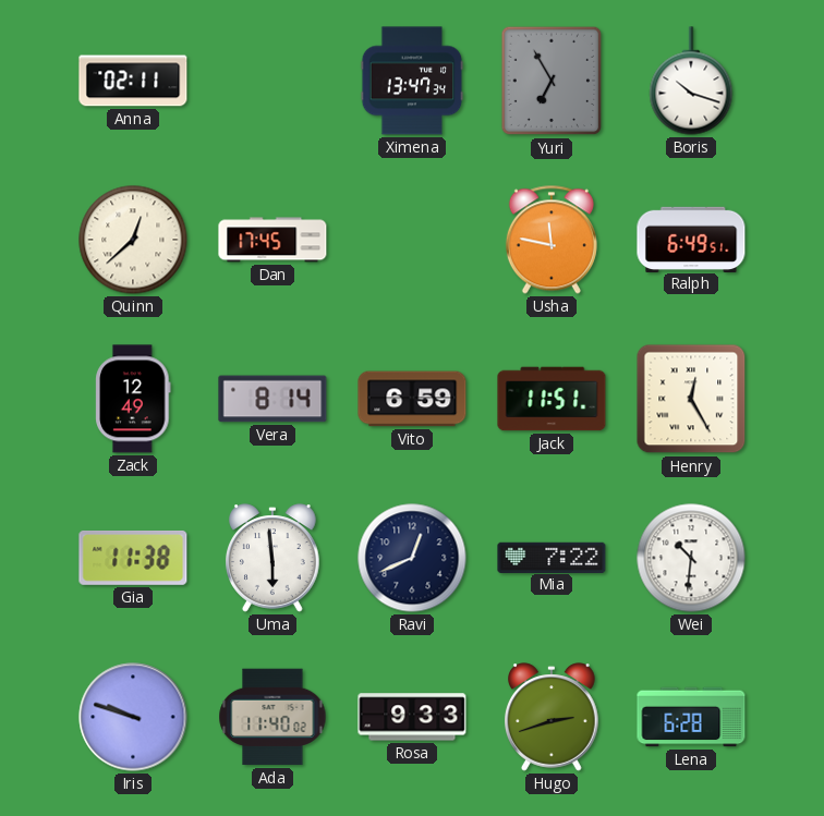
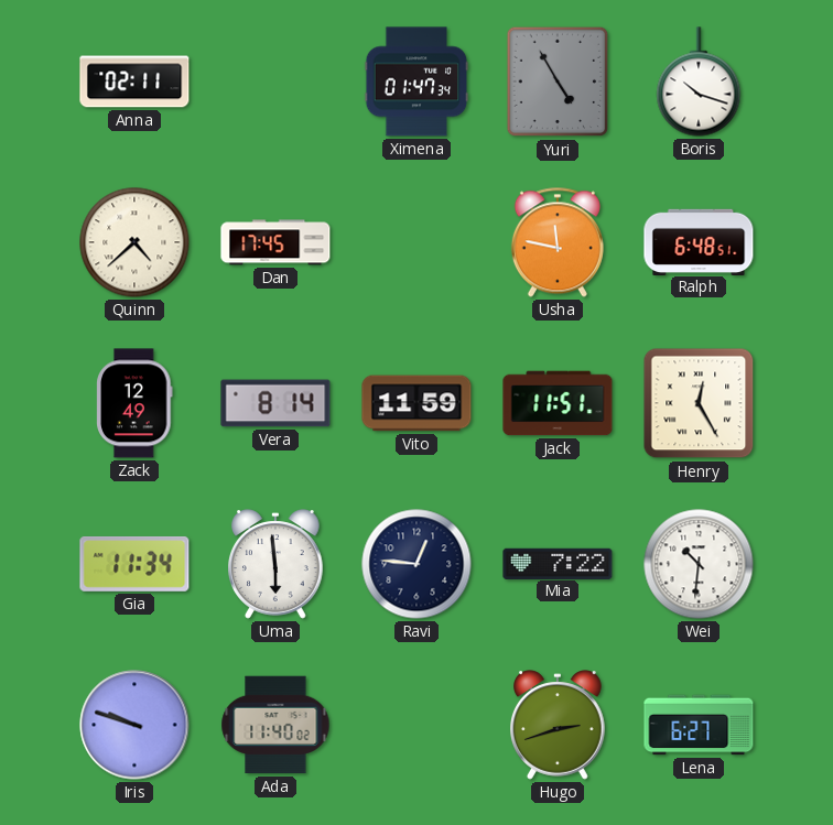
Ximena: 13:47 -> 01:47 (416, 82)
Yuri: 6:55 -> 4:55 (558, 82)
Quinn: 12:38 -> 4:38 (134, 242)
Ralph: 6:49 -> 6:48 (699, 241)
Vito: 6:59 -> 11:59 (416, 403)
Gia: 11:38 -> 11:34 (134, 564)
Ravi: 12:41 -> 12:46 (416, 564)
Rosa: 9:33 -> none (412, 717)
Lena: 6:28 -> 6:27 (699, 725)
